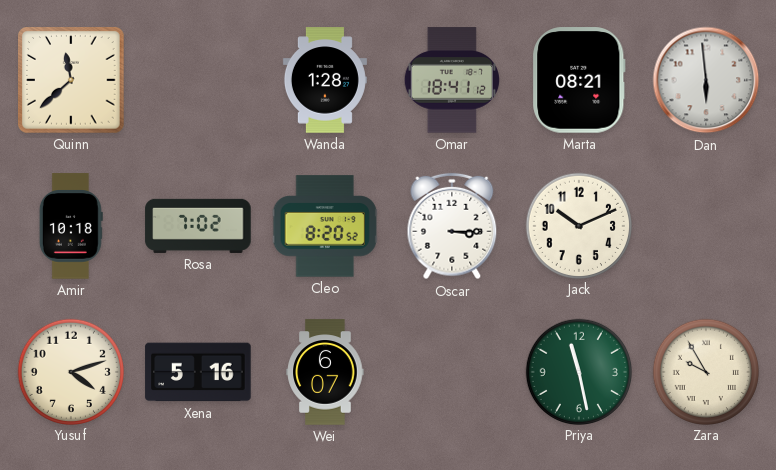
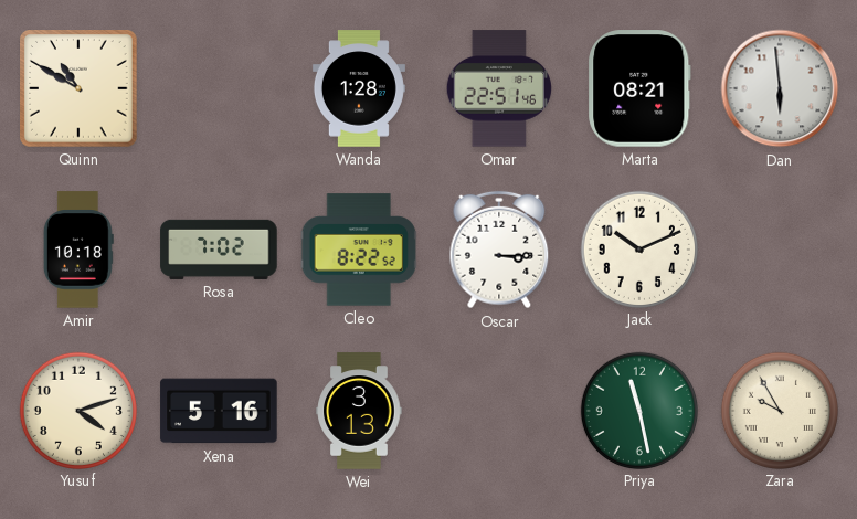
Quinn: 11:38 -> 10:50 (80, 89)
Omar: 18:41 -> 22:51 (498, 88)
Cleo: 8:20 -> 8:22 (359, 250)
Wei: 6:07 -> 3:13 (359, 411)
